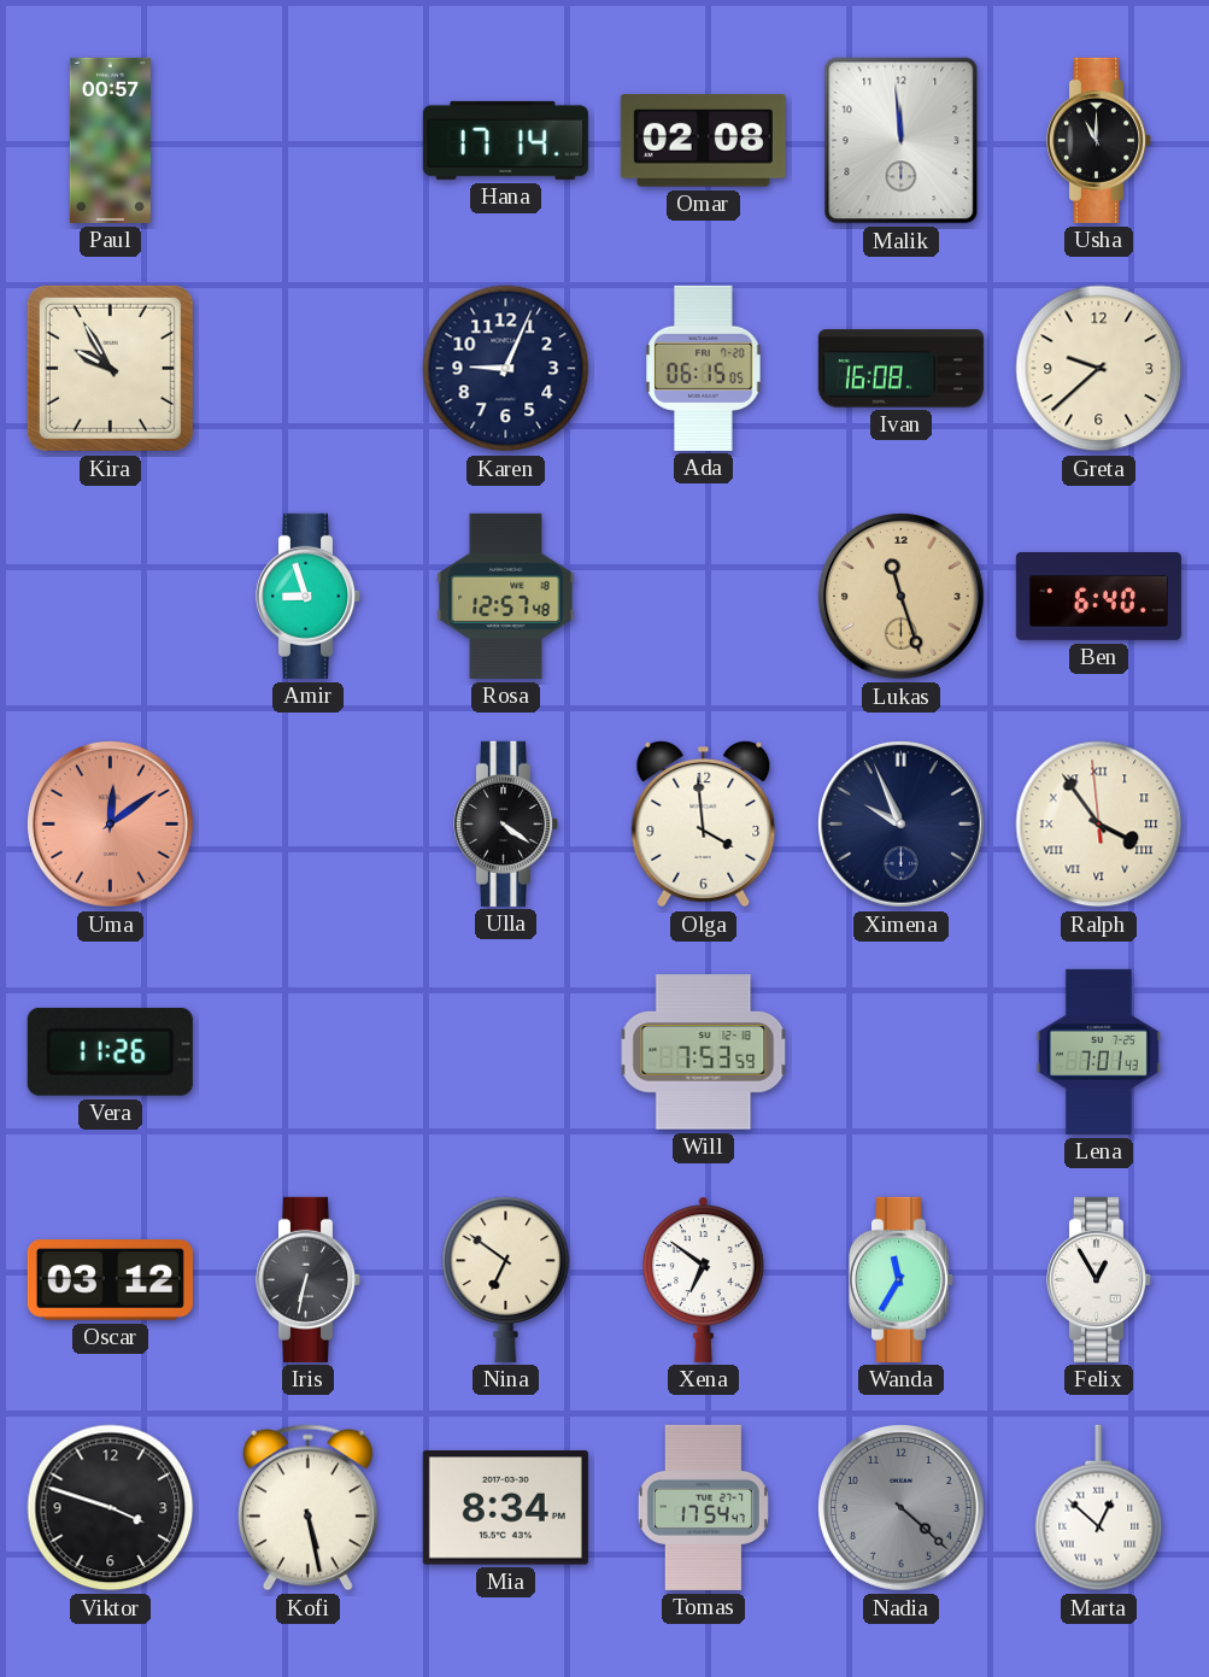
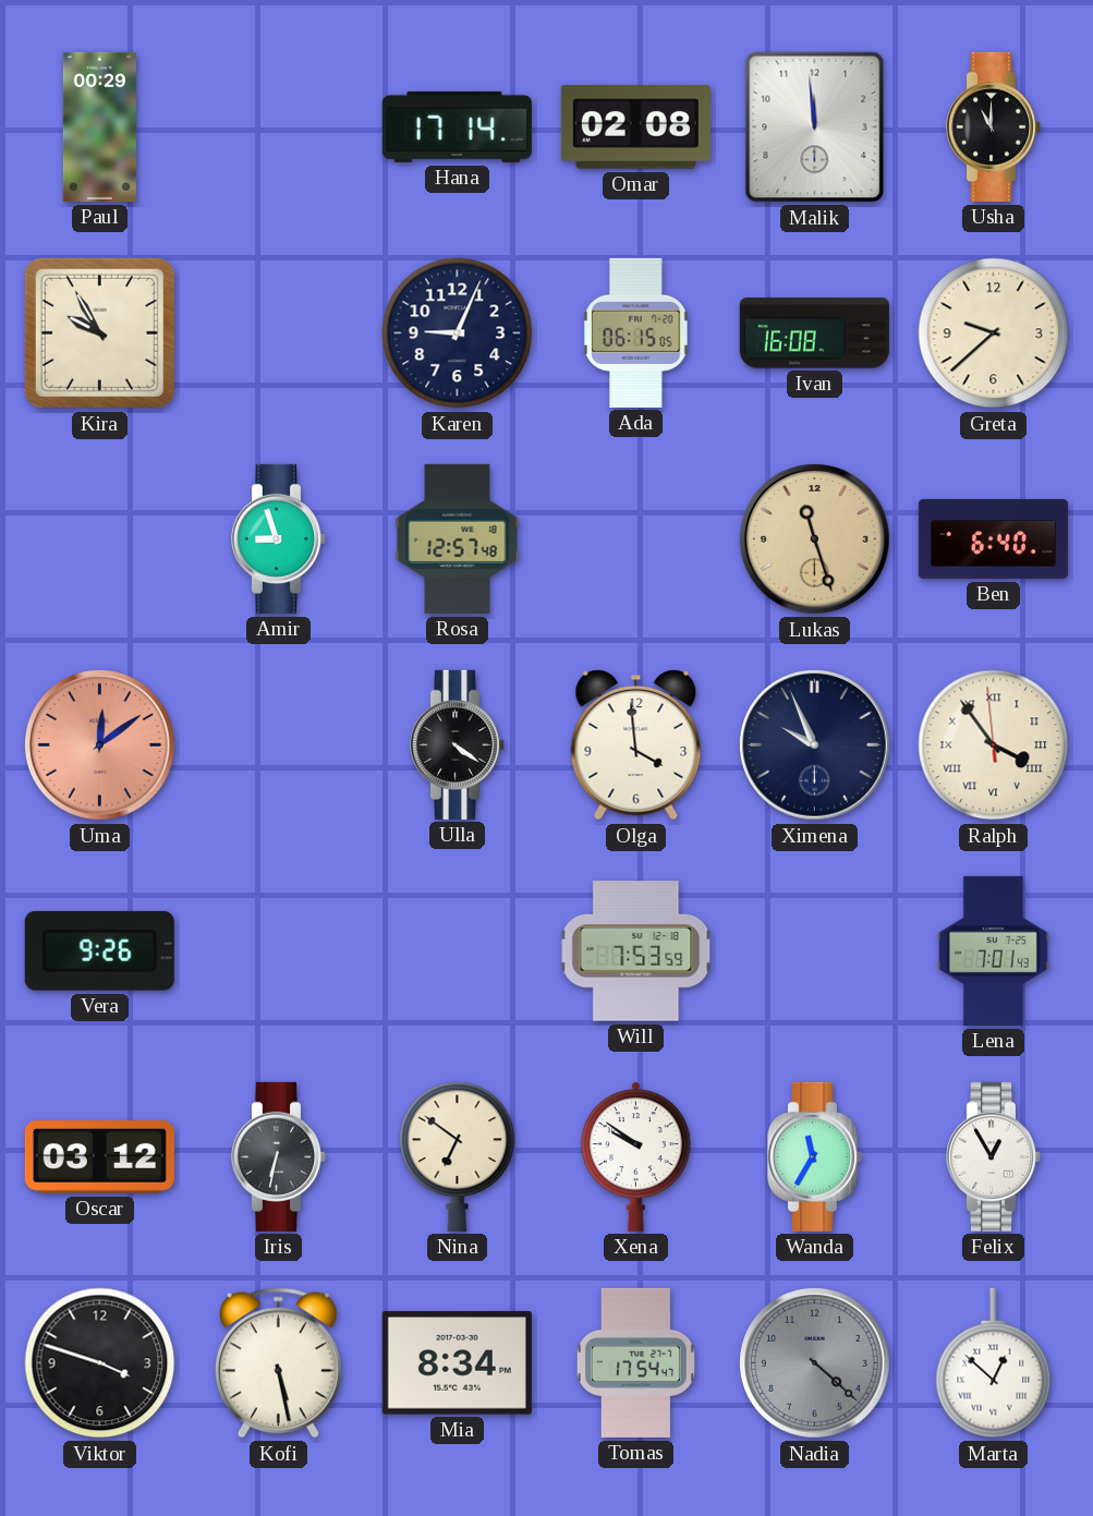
Paul: 00:57 -> 00:29 (99, 126)
Vera: 11:26 -> 9:26 (99, 950)
Xena: 6:51 -> 9:51 (635, 1156)
